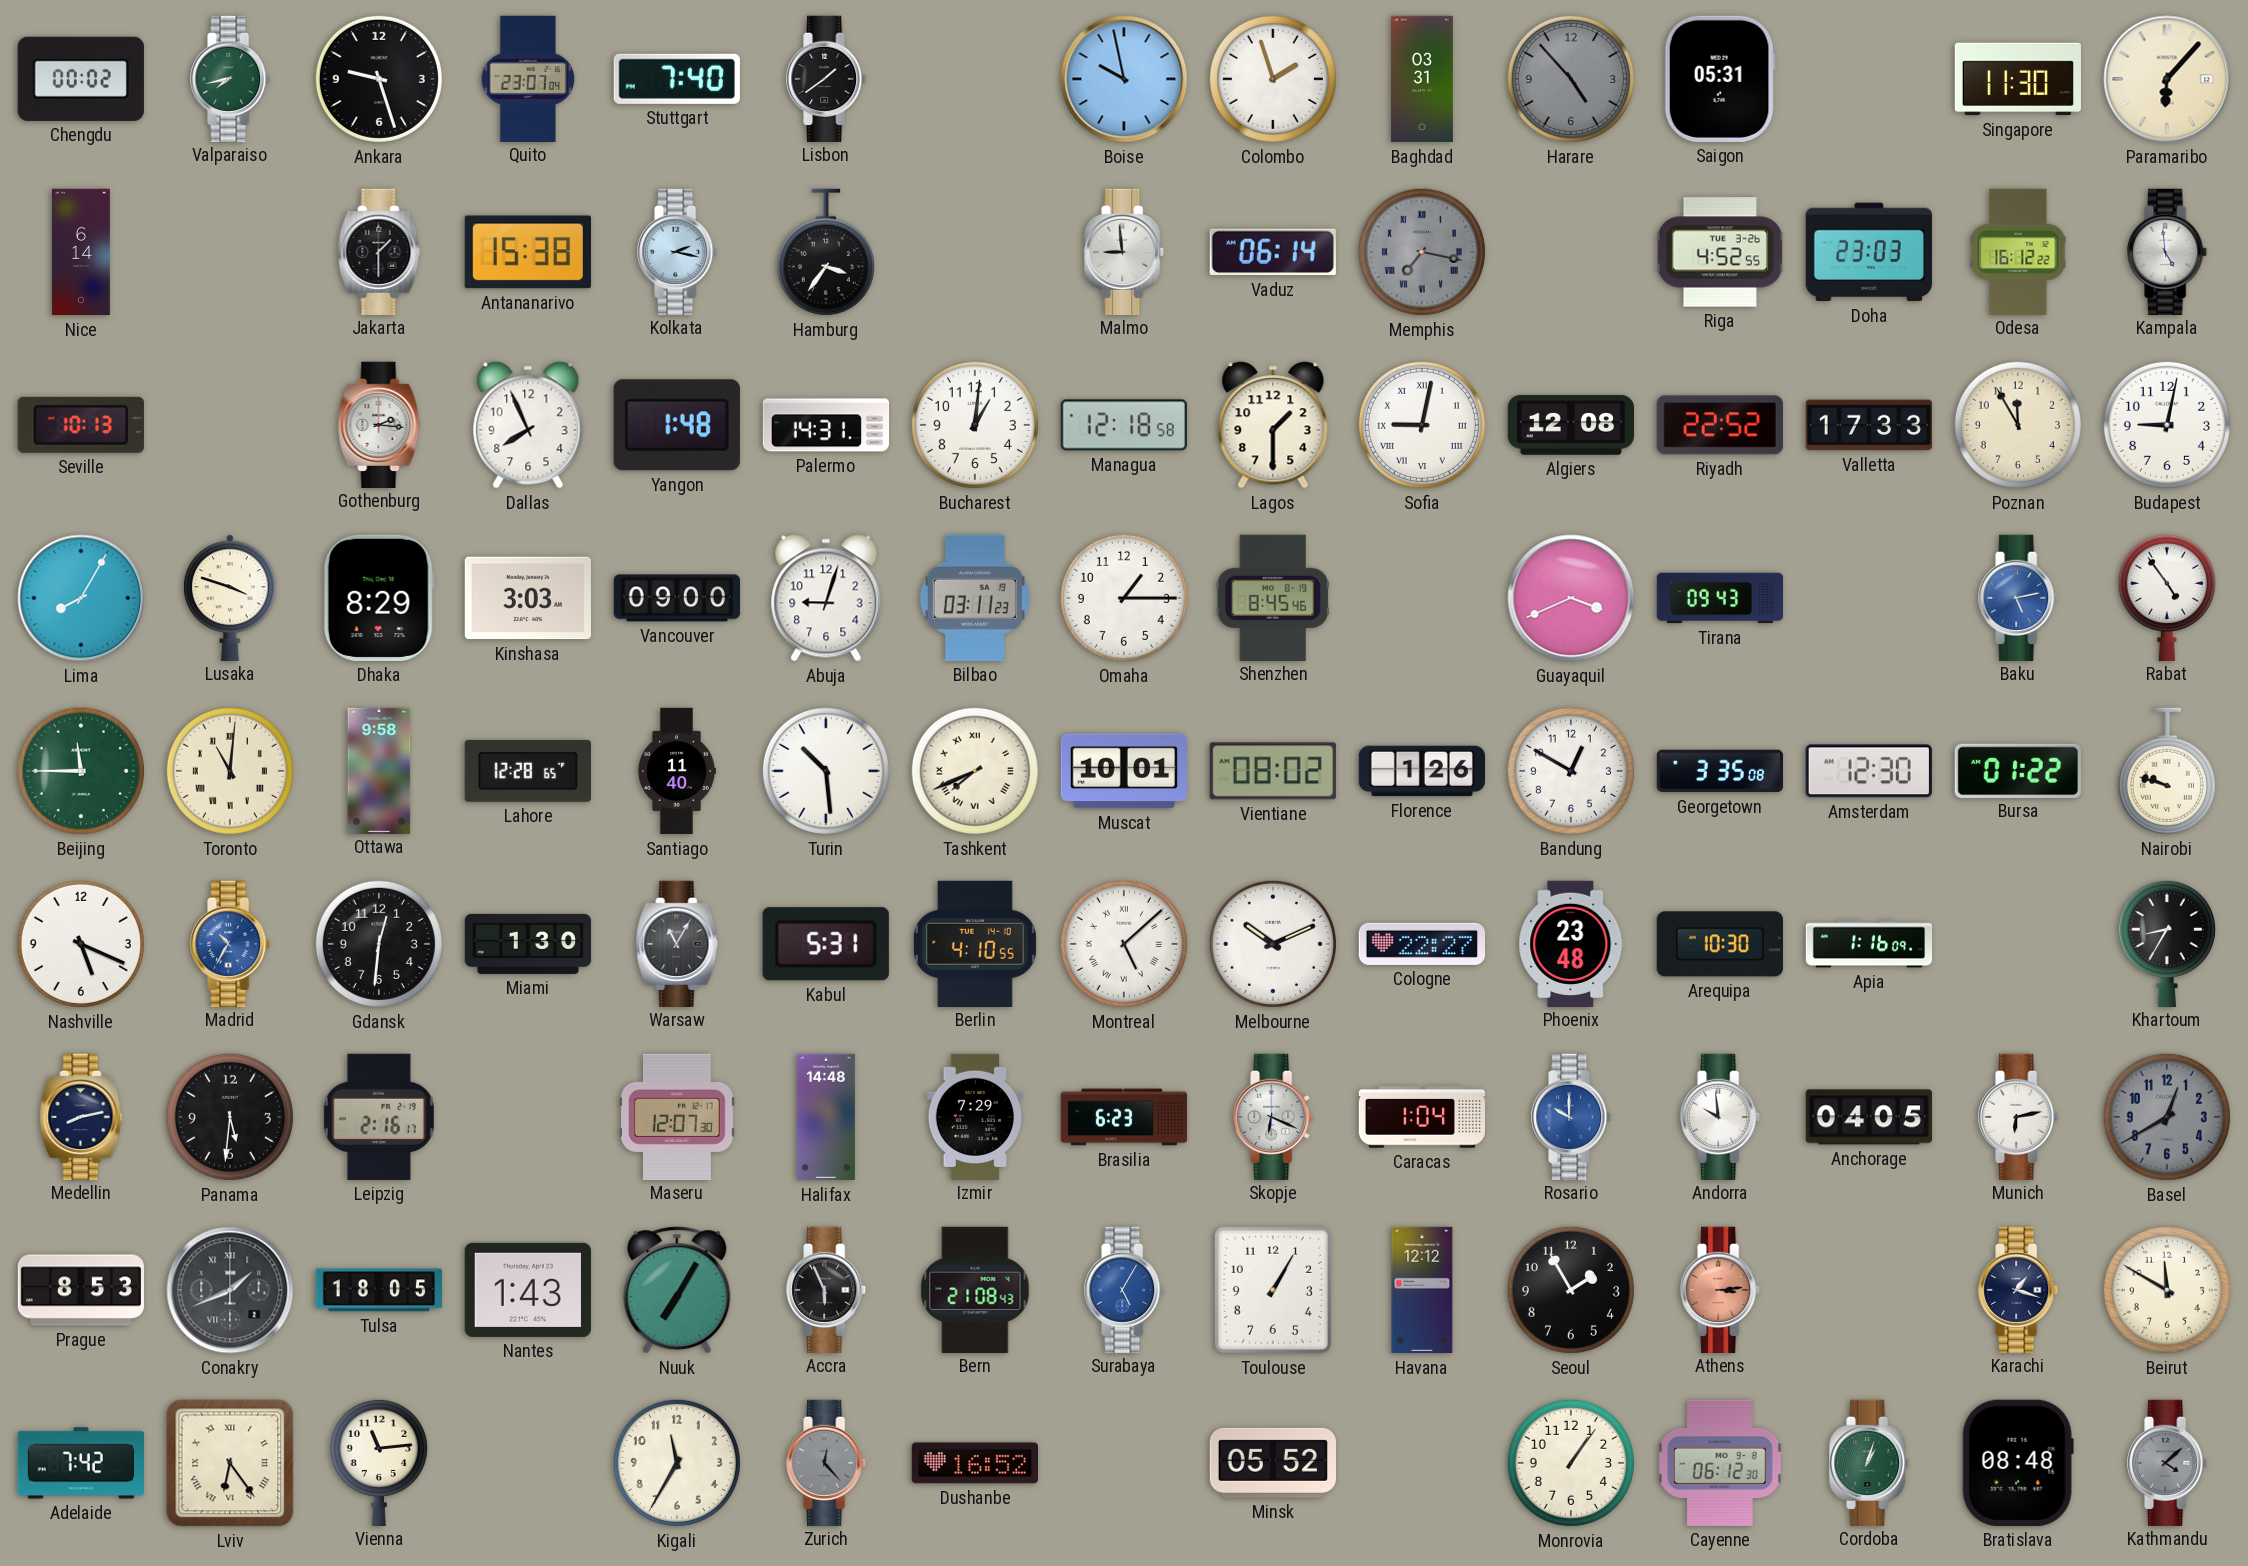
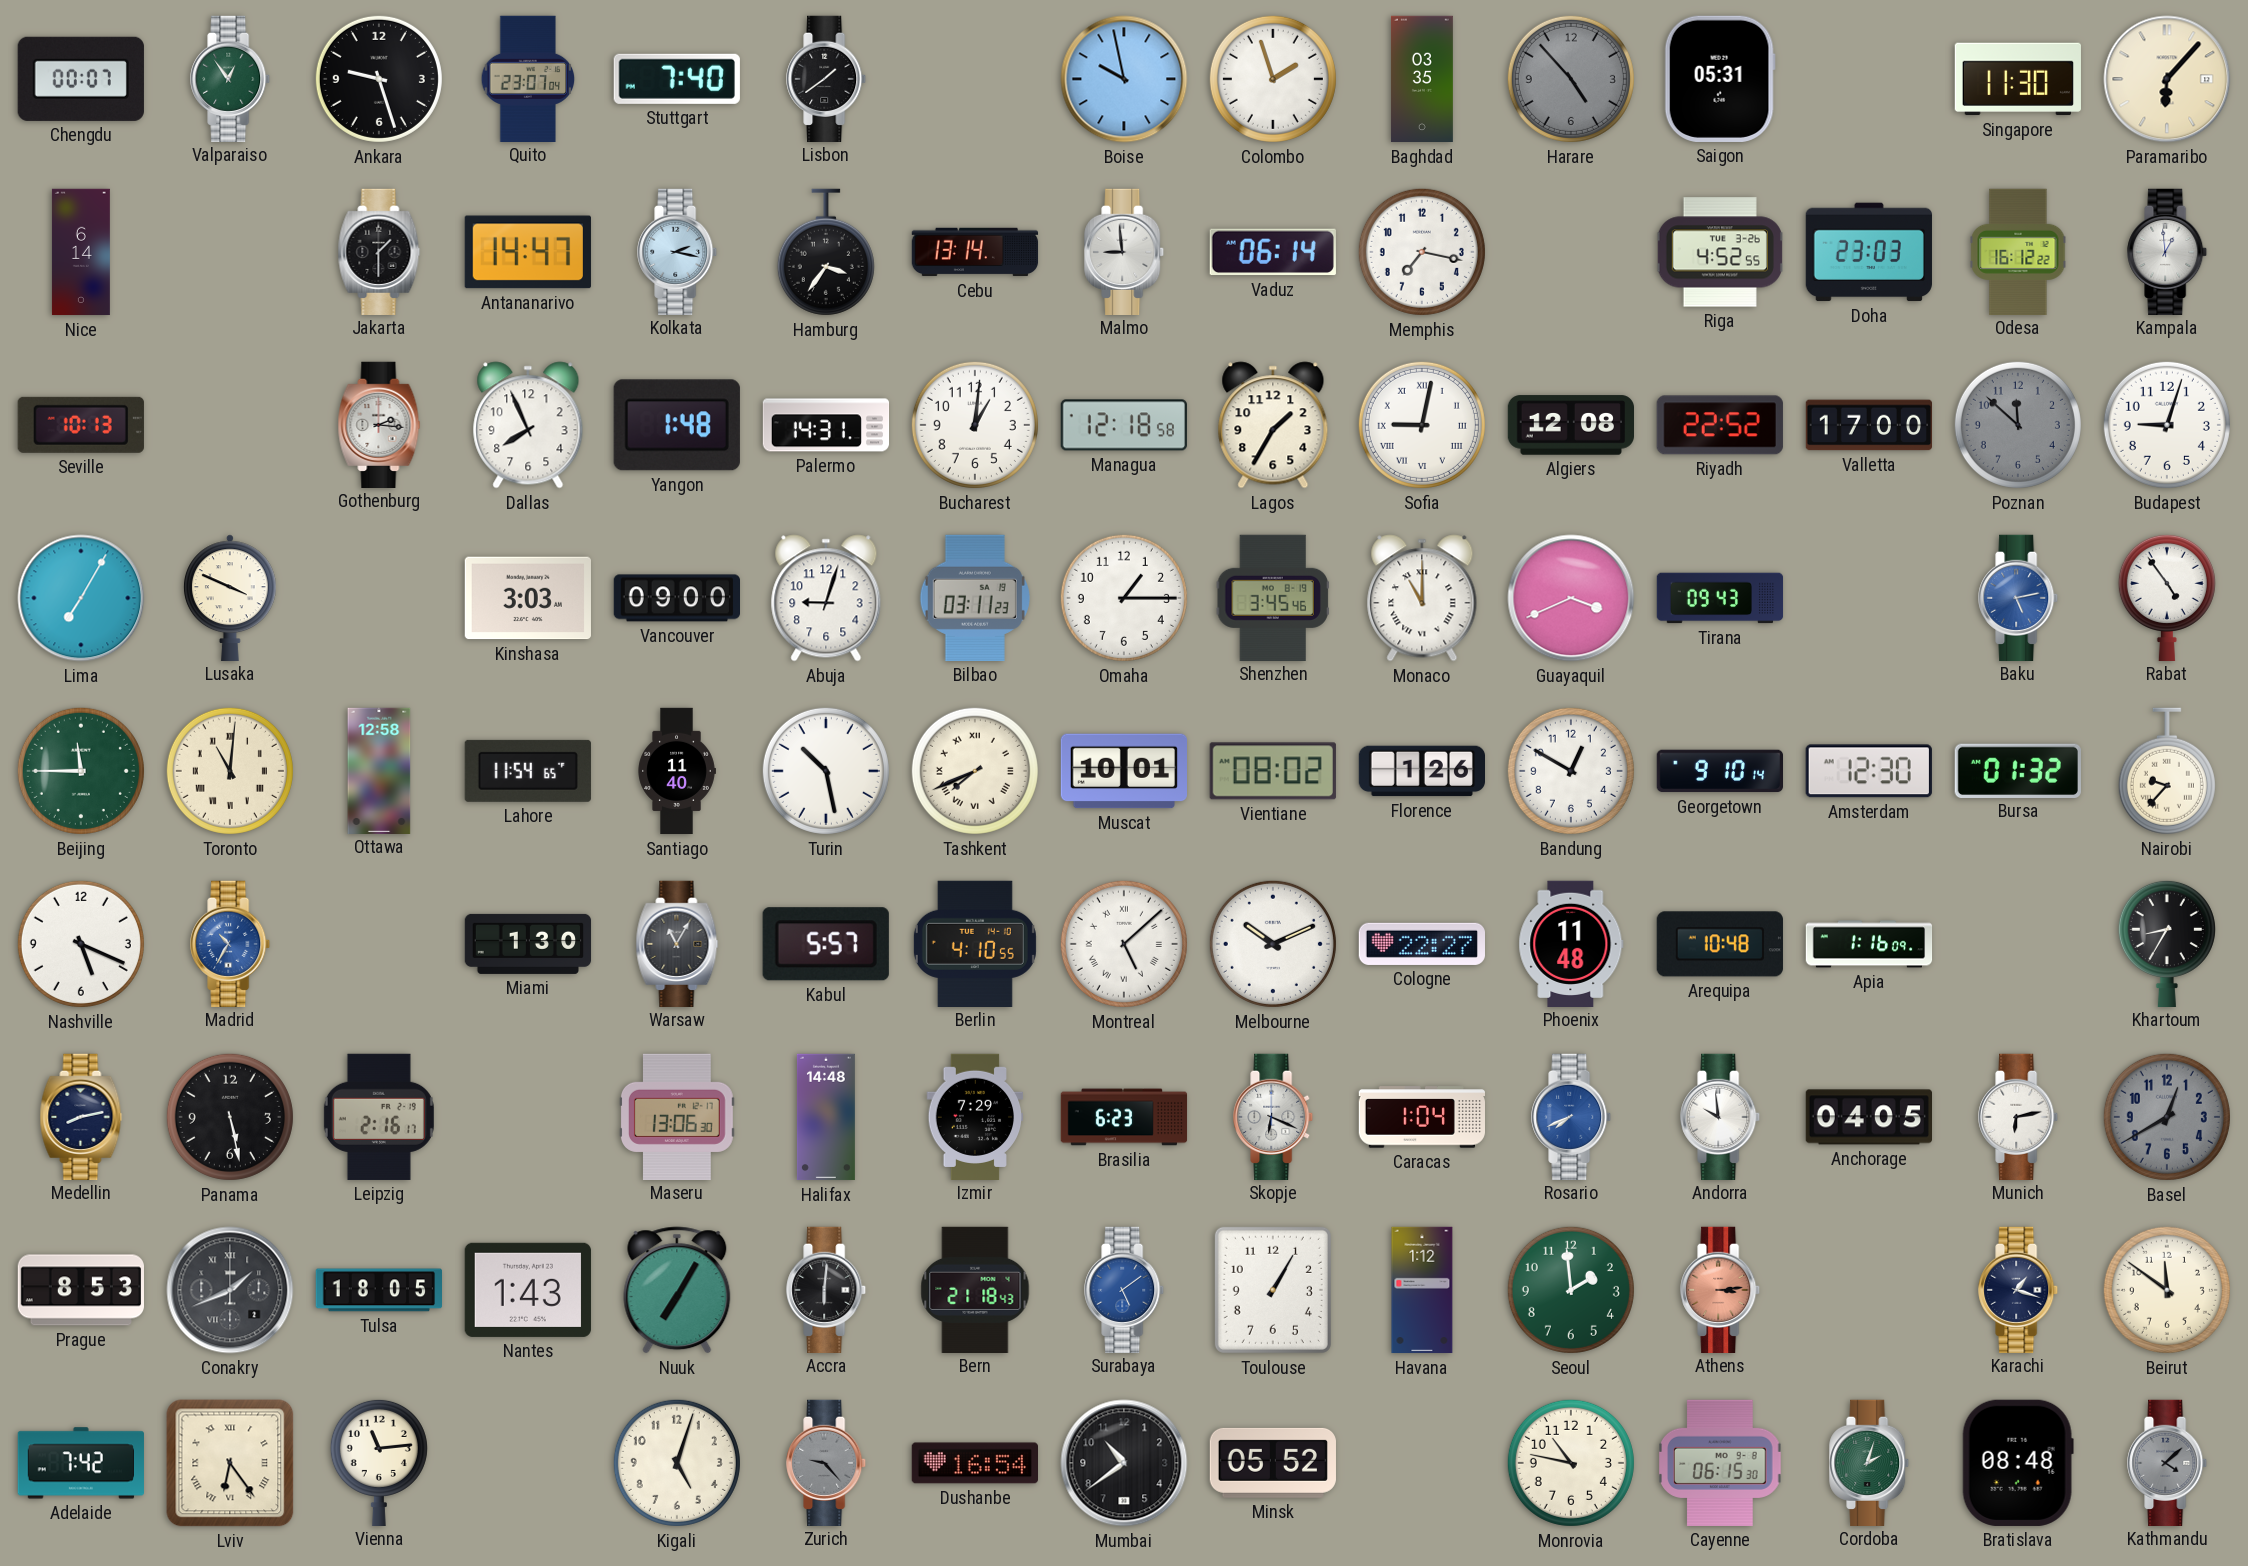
Chengdu: 00:02 -> 00:07 (81, 79)
Valparaiso: 7:43 -> 12:54 (231, 78)
Baghdad: 03:31 -> 03:35 (1422, 79)
Antananarivo: 15:38 -> 14:47 (528, 252)
Cebu: none -> 13:14 (975, 252)
Memphis dial: grey -> white (1422, 252)
Memphis numerals: Roman -> Arabic (1422, 252)
Kampala: 4:59 -> 12:59 (2168, 251)
Lagos: 1:30 -> 1:35 (1273, 425)
Valletta: 17:33 -> 17:00 (1869, 425)
Poznan: 11:55 -> 11:52 (2018, 425)
Poznan dial: cream -> grey (2018, 425)
Budapest: 9:02 -> 9:03 (2167, 425)
Lima: 8:05 -> 7:05 (81, 598)
Lusaka: 3:48 -> 3:49 (230, 597)
Dhaka: 8:29 -> none (379, 598)
Shenzhen: 8:45 -> 3:45 (1272, 597)
Monaco: none -> 11:00 (1422, 598)
Ottawa: 9:58 -> 12:58 (379, 770)
Lahore: 12:28 -> 11:54 (528, 771)
Turin: 10:29 -> 10:28 (826, 771)
Georgetown: 3:35 -> 9:10 (1719, 771)
Bursa: 01:22 -> 01:32 (2018, 770)
Nairobi: 9:48 -> 9:37 (2167, 771)
Gdansk: 12:31 -> none (379, 944)
Kabul: 5:31 -> 5:57 (826, 944)
Phoenix: 23:48 -> 11:48 (1571, 943)
Arequipa: 10:30 -> 10:48 (1720, 944)
Panama: 5:31 -> 5:28 (230, 1117)
Maseru: 12:07 -> 13:06 (677, 1116)
Rosario: 10:00 -> 7:41 (1572, 1116)
Accra: 5:56 -> 6:01 (827, 1289)
Bern: 21:08 -> 21:18 (975, 1289)
Surabaya: 5:05 -> 5:09 (1125, 1289)
Havana: 12:12 -> 1:12 (1422, 1290)
Seoul: 1:55 -> 1:59 (1571, 1290)
Seoul dial: black -> green (1571, 1290)
Beirut: 11:50 -> 11:51 (2167, 1290)
Kigali: 11:35 -> 5:03 (677, 1463)
Zurich: 12:23 -> 9:23 (827, 1462)
Dushanbe: 16:52 -> 16:54 (974, 1463)
Mumbai: none -> 10:39 (1124, 1463)
Monrovia: 1:06 -> 10:47 (1571, 1463)
Cayenne: 06:12 -> 06:15 (1720, 1463)
Cordoba: 1:03 -> 2:03 (1870, 1462)
